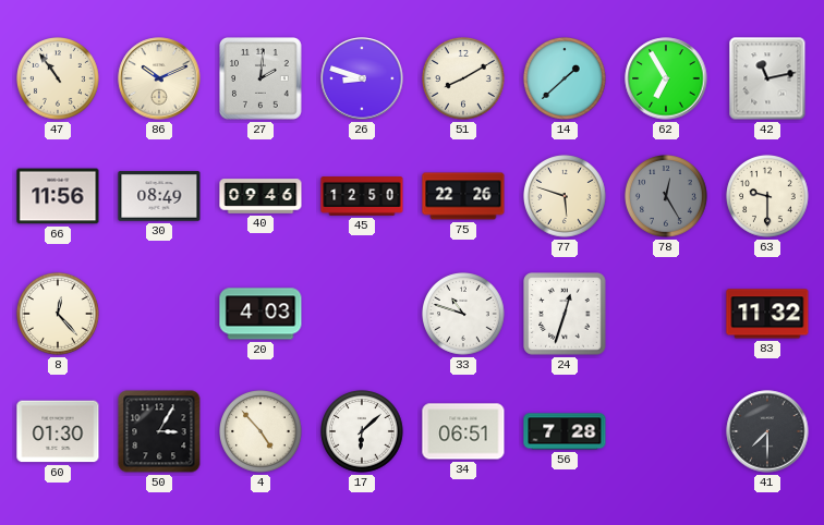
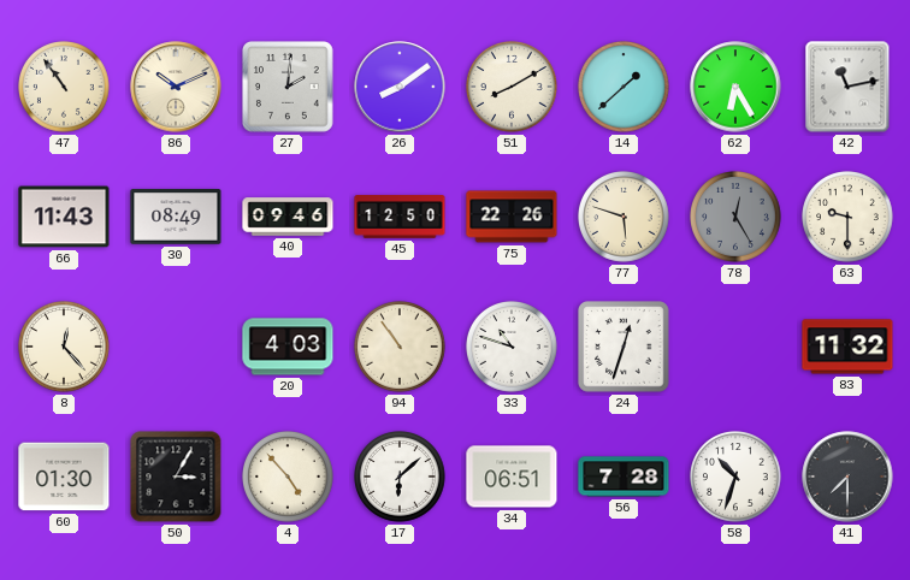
26: 8:48 -> 8:09 (400, 87)
62: 6:55 -> 6:25 (735, 87)
66: 11:56 -> 11:43 (64, 217)
94: none -> 10:54 (401, 348)
58: none -> 10:33 (737, 478)
